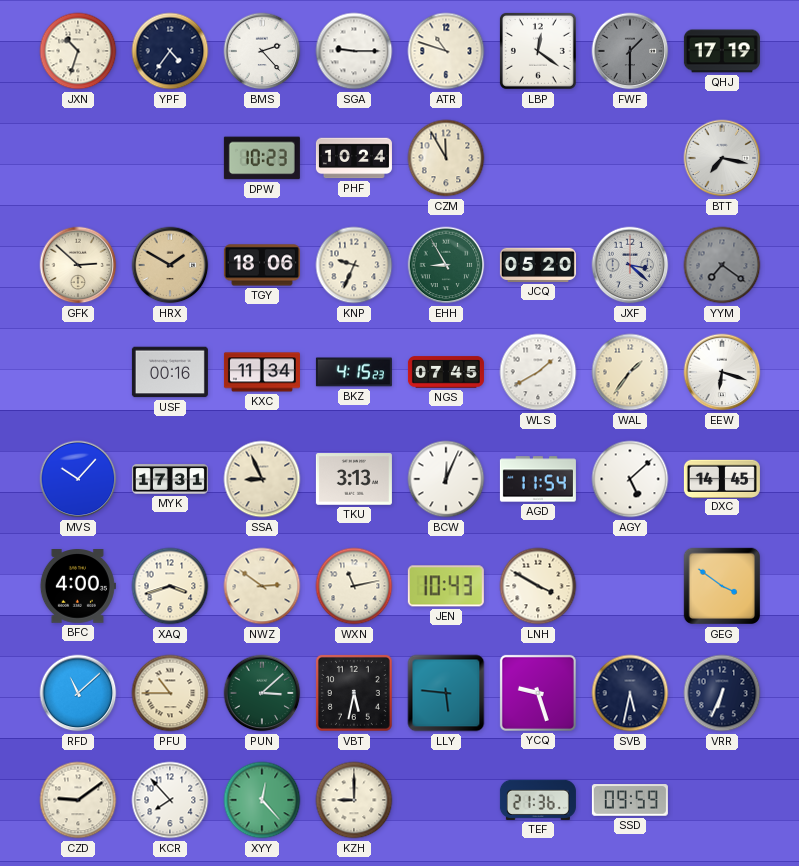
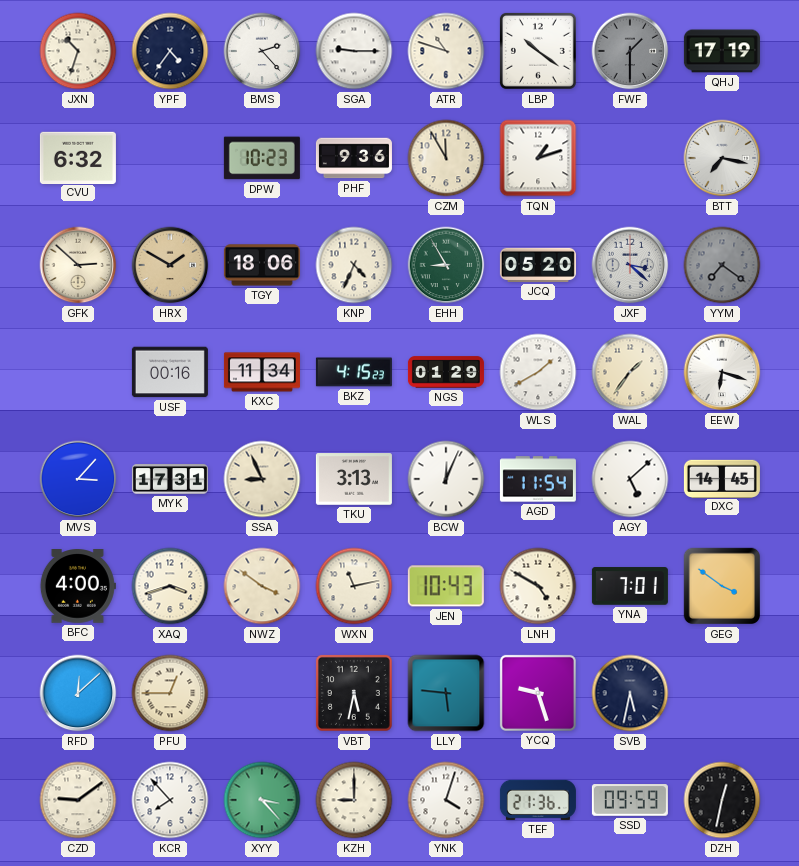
LBP: 12:21 -> 10:21 (538, 51)
CVU: none -> 6:32 (78, 157)
PHF: 10:24 -> 9:36 (354, 158)
TQN: none -> 1:12 (538, 158)
KNP: 9:34 -> 4:34 (354, 265)
NGS: 07:45 -> 01:29 (446, 372)
MVS: 10:07 -> 3:07 (78, 479)
NWZ: 2:51 -> 3:51 (262, 586)
LNH: 3:50 -> 4:50 (538, 586)
YNA: none -> 7:01 (630, 586)
RFD: 11:08 -> 12:08 (78, 693)
PFU: 10:45 -> 12:45 (170, 693)
PUN: 3:08 -> none (262, 693)
VRR: 6:34 -> none (722, 693)
XYY: 12:23 -> 3:23 (262, 800)
YNK: none -> 4:03 (446, 800)
DZH: none -> 12:32 (722, 800)
